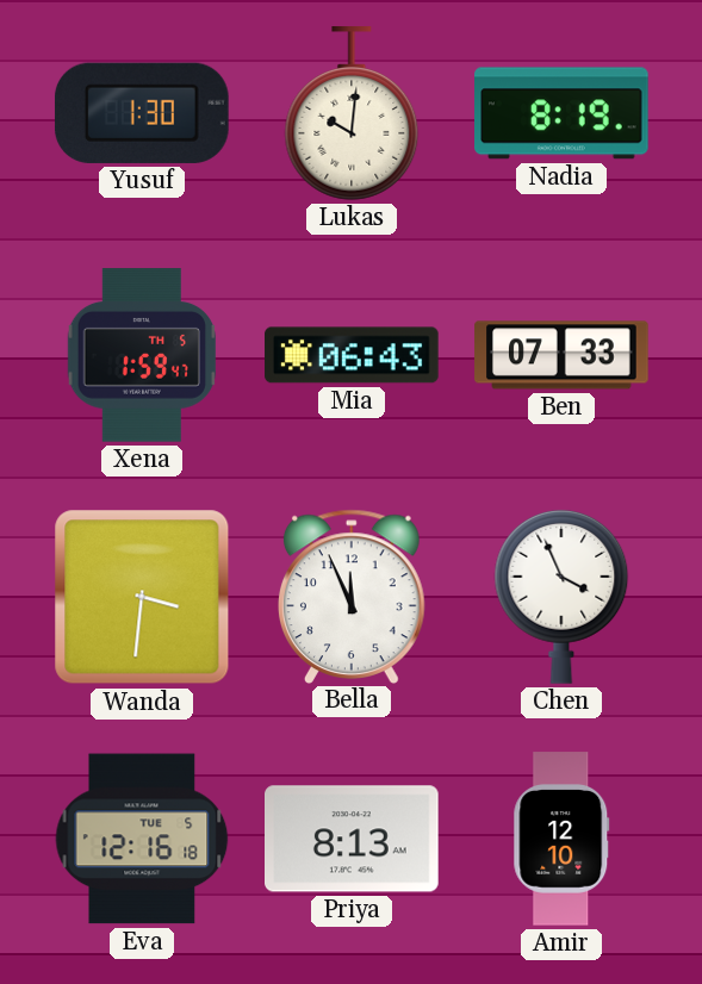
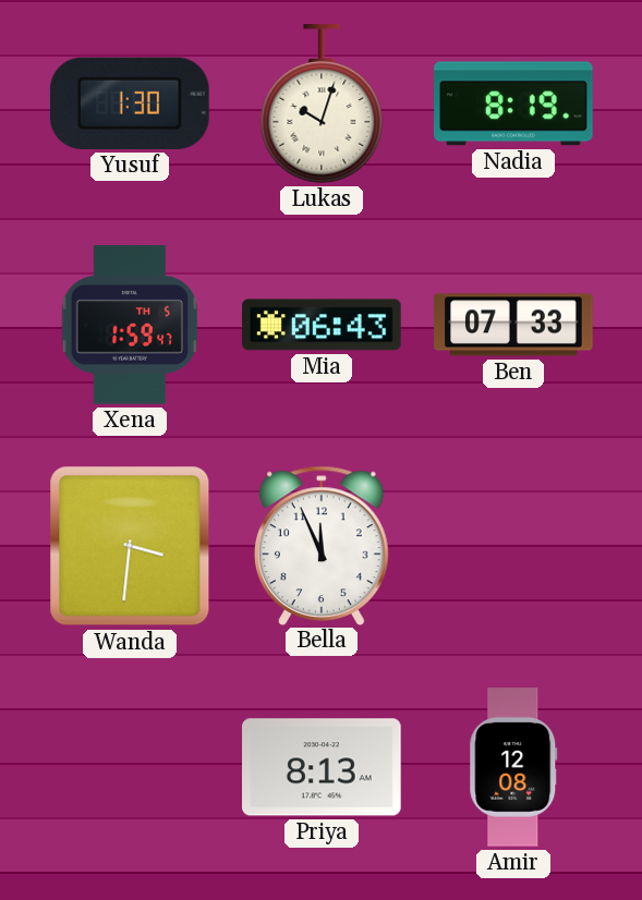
Lukas: 10:01 -> 10:03 (322, 104)
Chen: 3:56 -> none (561, 597)
Eva: 12:16 -> none (142, 839)
Amir: 12:10 -> 12:08 (513, 767)
